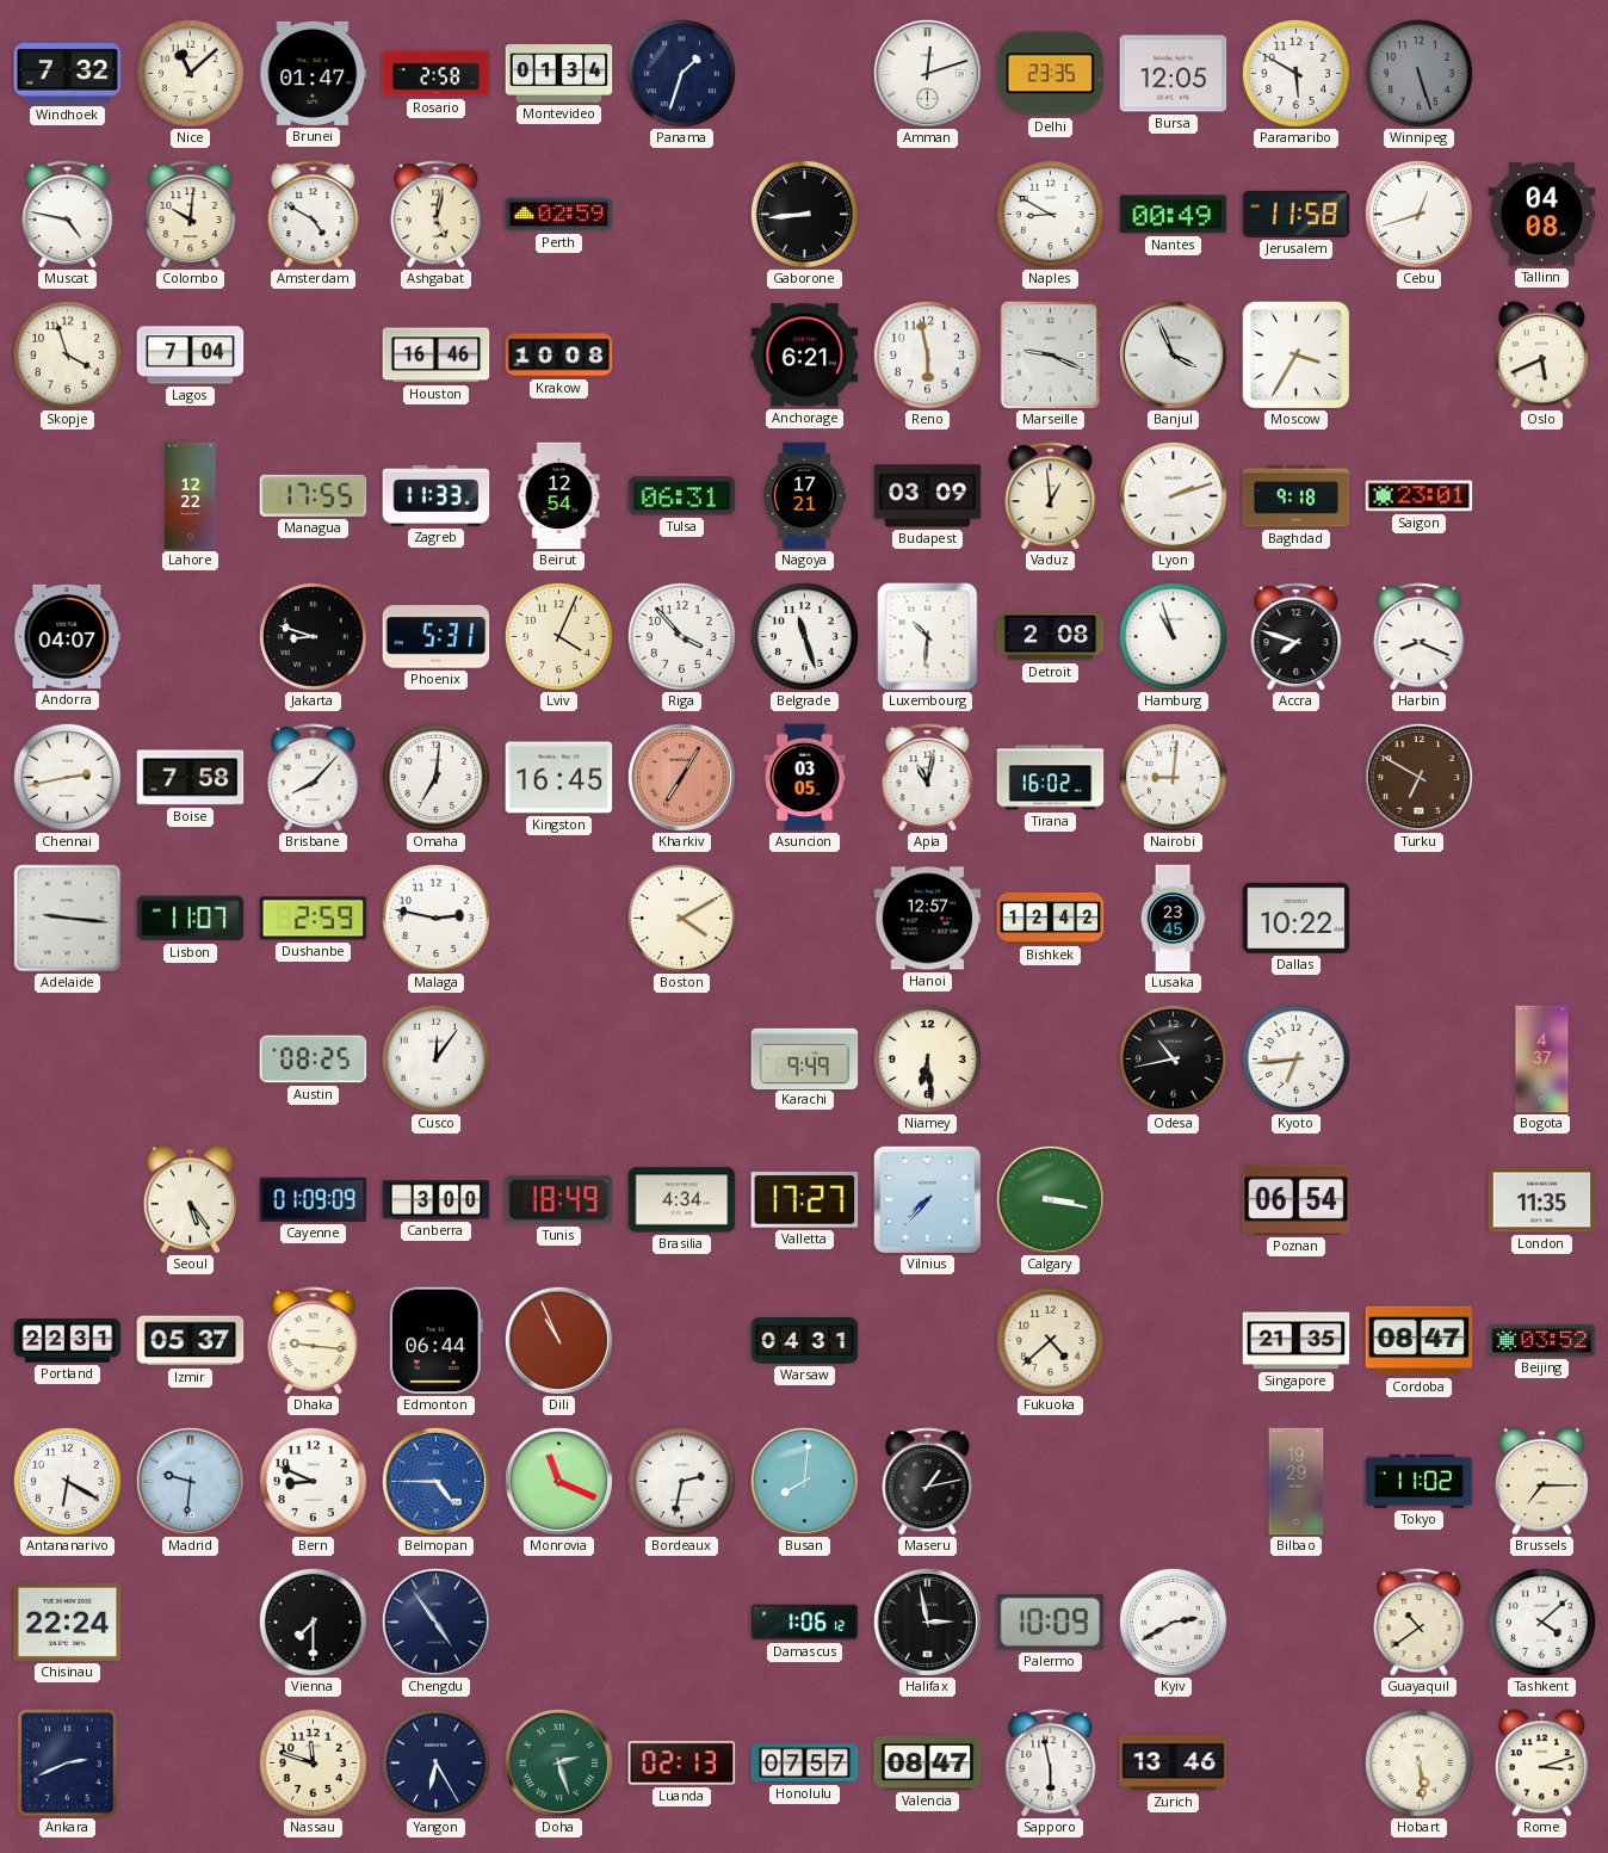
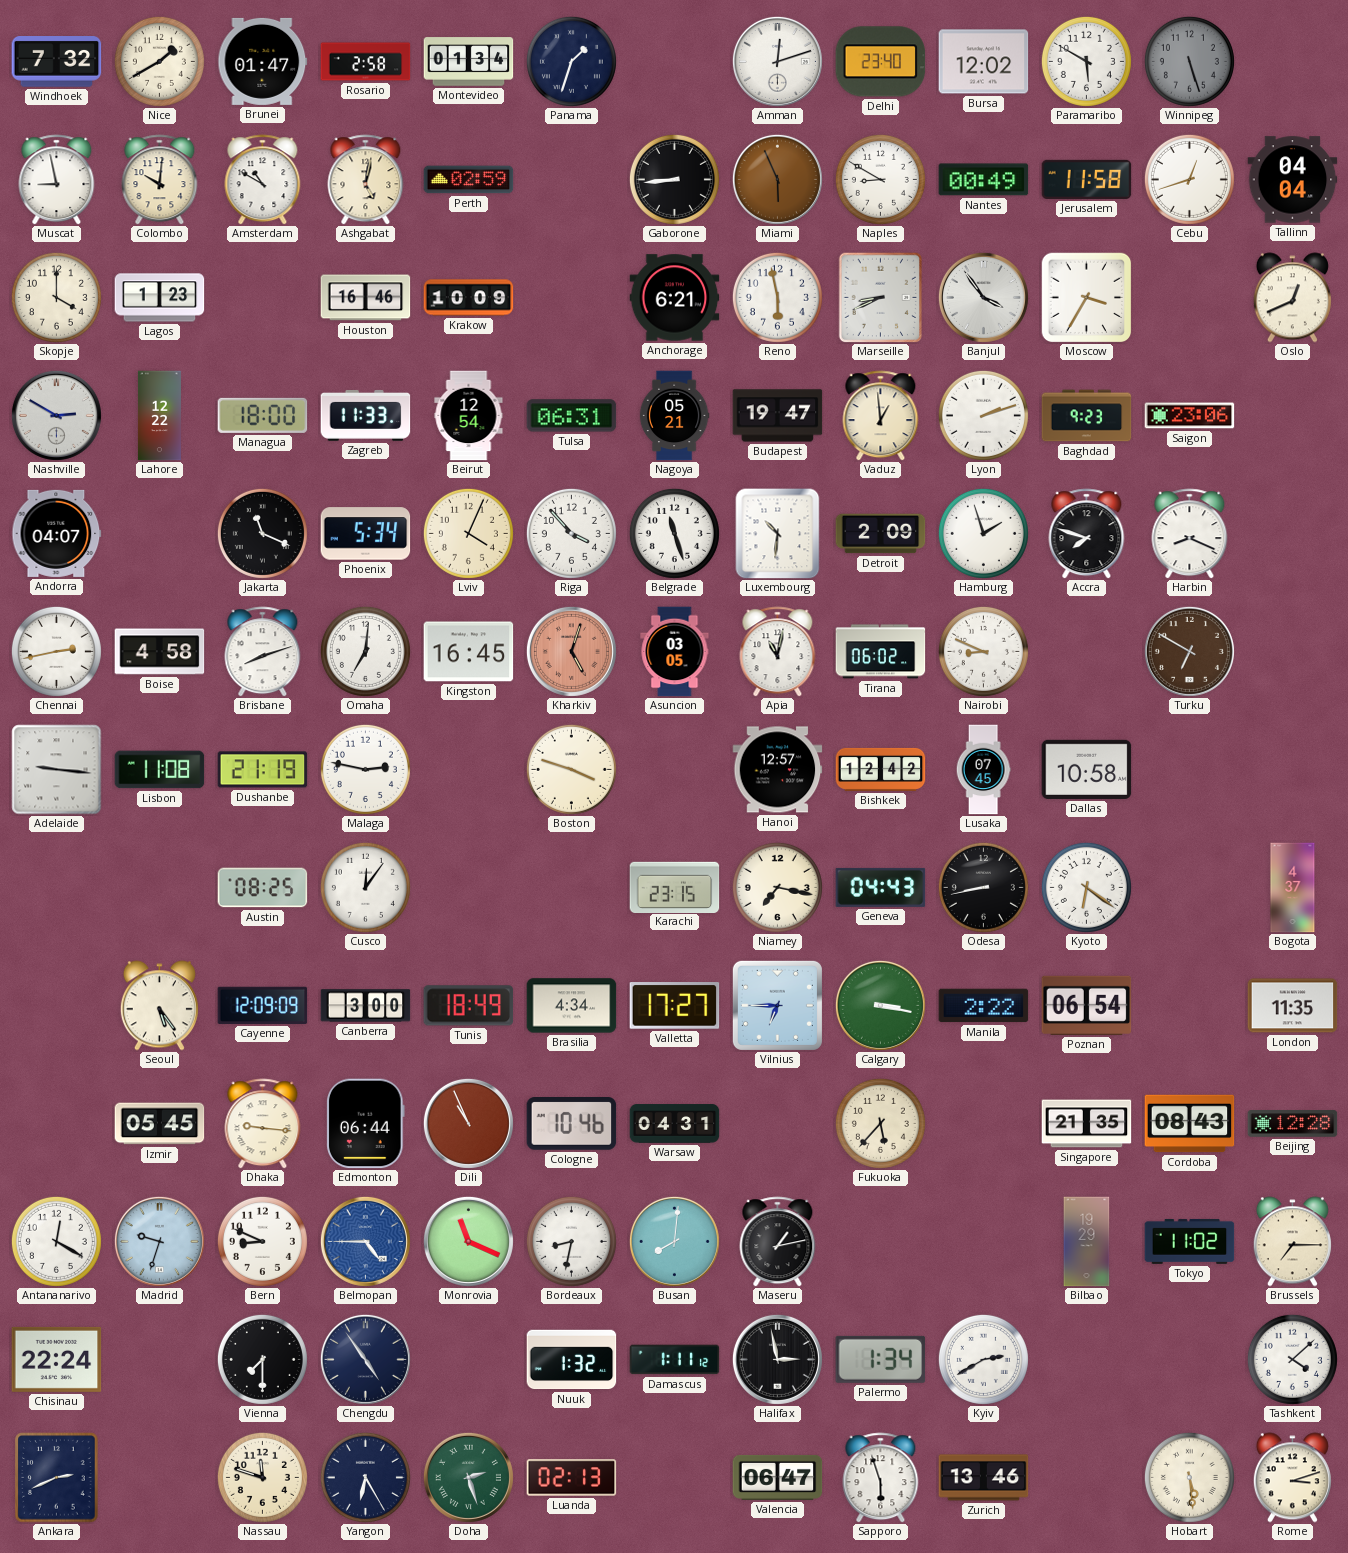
Nice: 11:08 -> 1:40 (159, 61)
Delhi: 23:35 -> 23:40 (881, 62)
Bursa: 12:05 -> 12:02 (984, 62)
Muscat: 4:47 -> 8:58 (57, 180)
Amsterdam: 4:50 -> 10:50 (263, 180)
Miami: none -> 5:56 (777, 179)
Tallinn: 04:08 -> 04:04 (1293, 180)
Skopje: 3:57 -> 4:00 (56, 297)
Lagos: 7:04 -> 1:23 (160, 298)
Krakow: 10:08 -> 10:09 (469, 298)
Marseille: 9:19 -> 8:41 (881, 297)
Banjul: 3:56 -> 3:54 (983, 297)
Oslo: 5:41 -> 12:41 (1292, 298)
Nashville: none -> 2:50 (56, 415)
Managua: 17:55 -> 18:00 (263, 415)
Nagoya: 17:21 -> 05:21 (674, 416)
Budapest: 03:09 -> 19:47 (778, 416)
Baghdad: 9:18 -> 9:23 (1087, 416)
Saigon: 23:01 -> 23:06 (1190, 416)
Jakarta: 8:48 -> 11:19 (262, 533)
Phoenix: 5:31 -> 5:34 (366, 534)
Detroit: 2:08 -> 2:09 (881, 534)
Hamburg: 10:57 -> 1:57 (983, 533)
Boise: 7:58 -> 4:58 (160, 652)
Brisbane: 8:07 -> 8:12 (263, 652)
Kharkiv: 7:05 -> 5:03 (571, 651)
Tirana: 16:02 -> 06:02 (881, 652)
Nairobi: 9:01 -> 8:49 (983, 651)
Lisbon: 11:07 -> 11:08 (160, 770)
Dushanbe: 2:59 -> 21:19 (263, 770)
Boston: 4:10 -> 3:48 (571, 769)
Lusaka: 23:45 -> 07:45 (983, 770)
Dallas: 10:22 -> 10:58 (1087, 769)
Karachi: 9:49 -> 23:15 (675, 887)
Niamey: 6:29 -> 7:17 (777, 887)
Geneva: none -> 04:43 (881, 887)
Odesa: 10:43 -> 8:43 (983, 887)
Kyoto: 6:44 -> 6:21 (1086, 887)
Cayenne: 01:09 -> 12:09 (263, 1005)
Vilnius: 7:37 -> 6:45 (777, 1005)
Manila: none -> 2:22 (984, 1006)
Portland: 22:31 -> none (68, 1341)
Izmir: 05:37 -> 05:45 (160, 1124)
Cologne: none -> 10:46 (572, 1124)
Fukuoka: 4:38 -> 5:37 (880, 1123)
Cordoba: 08:47 -> 08:43 (1190, 1124)
Beijing: 03:52 -> 12:28 (1293, 1124)
Antananarivo: 6:20 -> 12:20 (56, 1241)
Madrid: 9:31 -> 9:33 (159, 1241)
Bordeaux: 2:32 -> 8:32 (571, 1241)
Nuuk: none -> 1:32 (572, 1360)
Damascus: 1:06 -> 1:11 (675, 1360)
Palermo: 10:09 -> 1:34 (881, 1359)
Guayaquil: 10:39 -> none (1420, 1623)
Honolulu: 07:57 -> none (805, 1764)
Valencia: 08:47 -> 06:47 (778, 1477)
Sapporo: 5:58 -> 5:57 (881, 1478)
